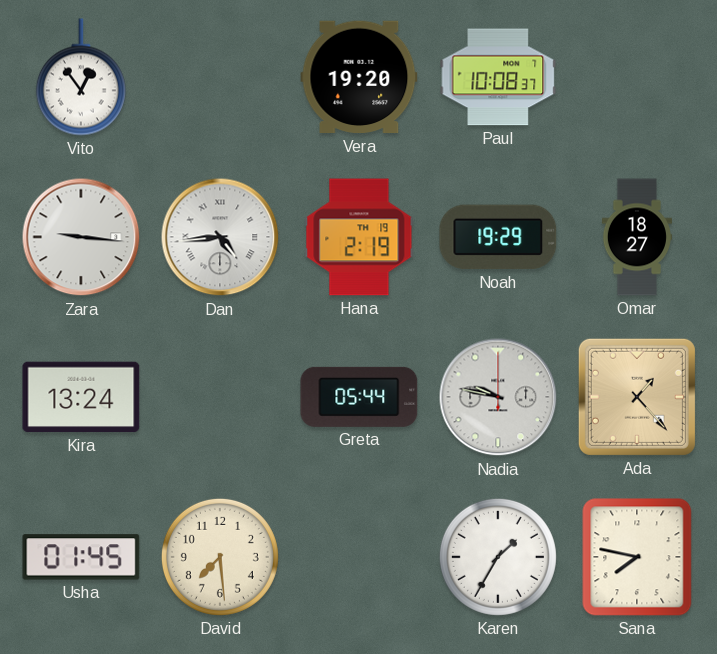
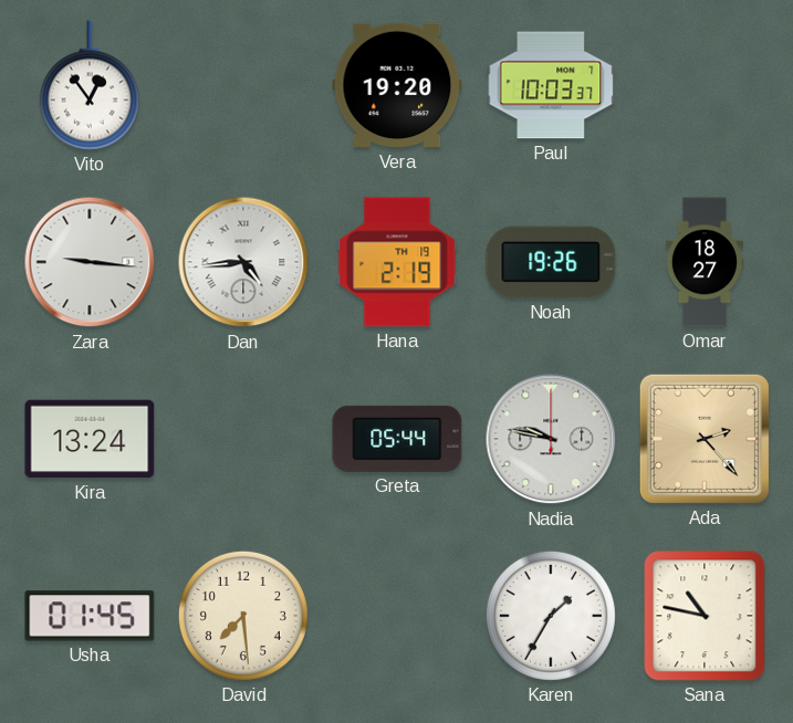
Paul: 10:08 -> 10:03 (551, 85)
Noah: 19:29 -> 19:26 (551, 262)
Ada: 1:23 -> 2:23 (705, 439)
Sana: 7:47 -> 10:47 (705, 616)
